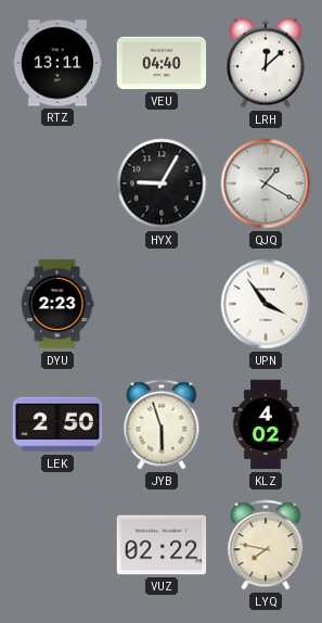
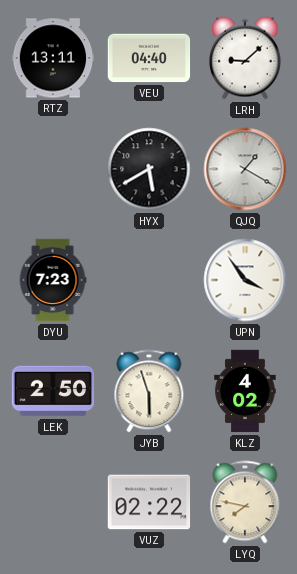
LRH: 12:08 -> 9:08 (246, 58)
HYX: 9:05 -> 5:40 (149, 169)
DYU: 2:23 -> 7:23 (53, 280)
